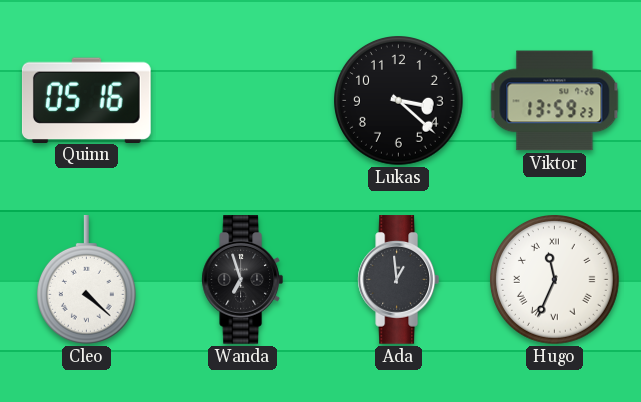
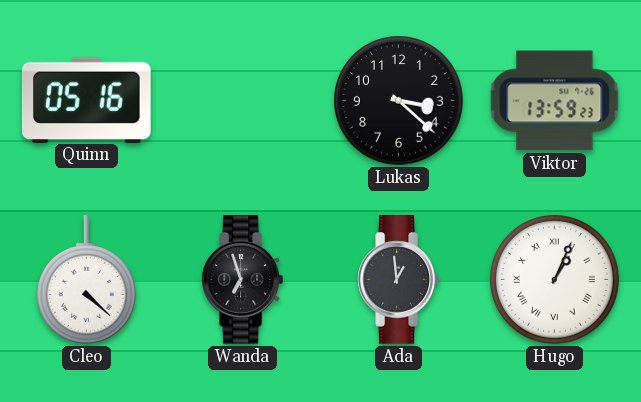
Hugo: 11:34 -> 1:04 (555, 280)
